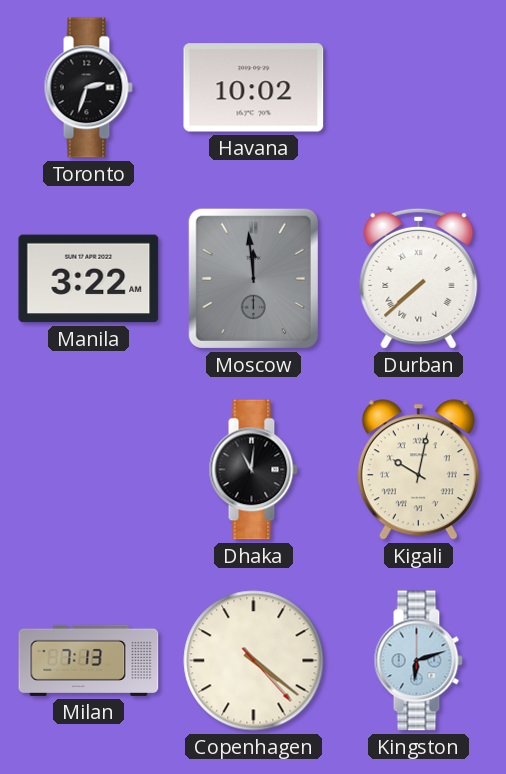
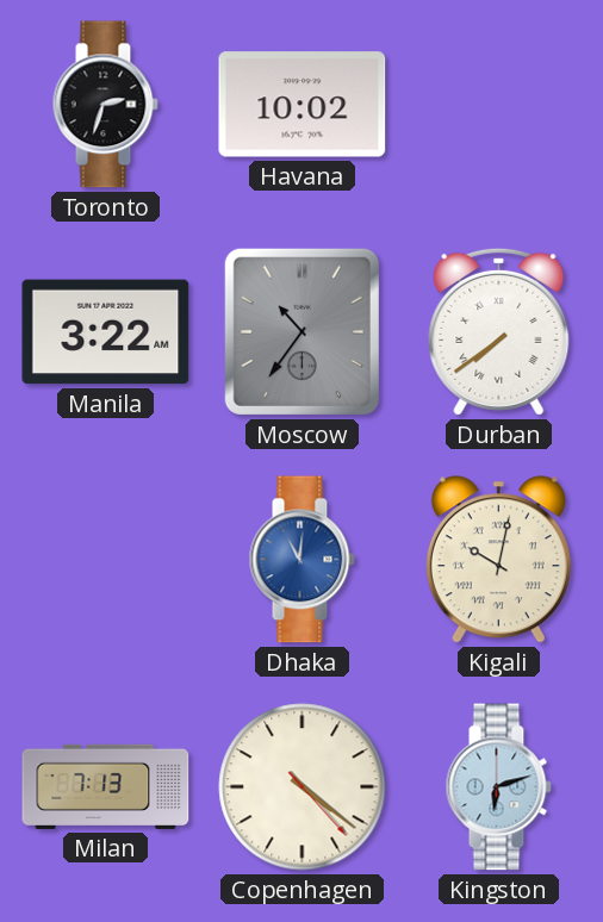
Moscow: 11:59 -> 10:36 (301, 331)
Durban: 7:38 -> 7:39 (499, 331)
Dhaka dial: black -> blue (301, 560)
